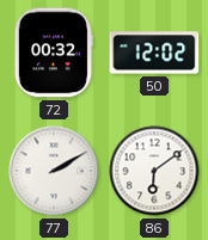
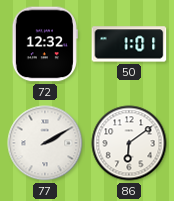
72: 00:32 -> 12:32 (45, 44)
50: 12:02 -> 1:01 (129, 44)
